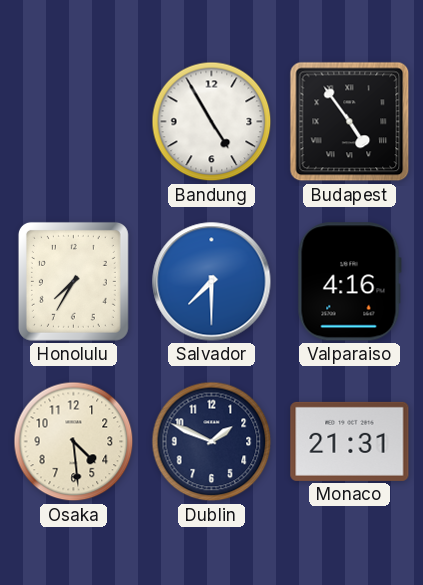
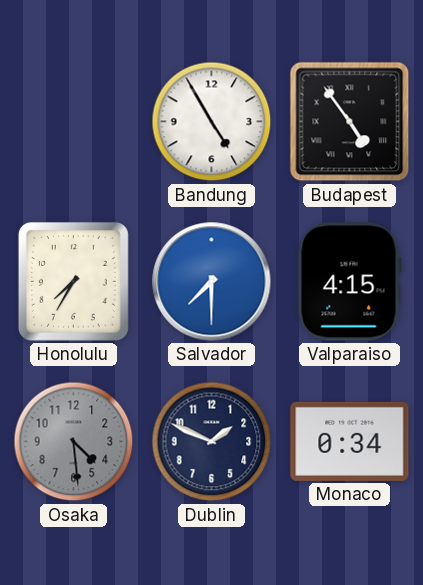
Valparaiso: 4:16 -> 4:15 (349, 282)
Osaka dial: cream -> grey (74, 442)
Monaco: 21:31 -> 0:34 (350, 441)
